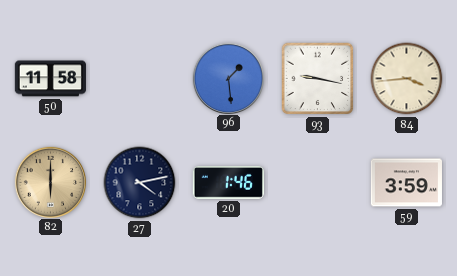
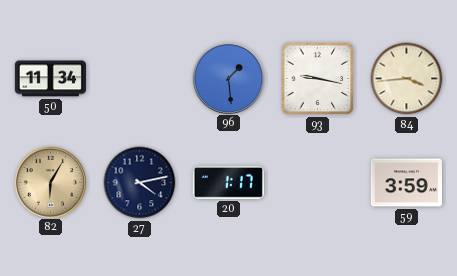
50: 11:58 -> 11:34 (50, 79)
82: 6:00 -> 6:05 (50, 182)
20: 1:46 -> 1:17 (228, 183)
